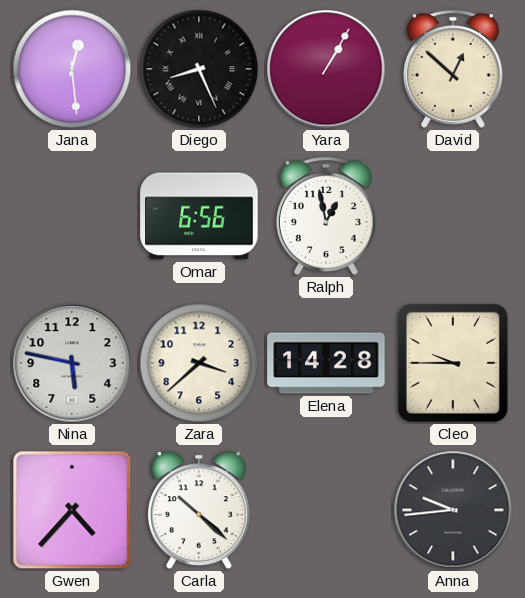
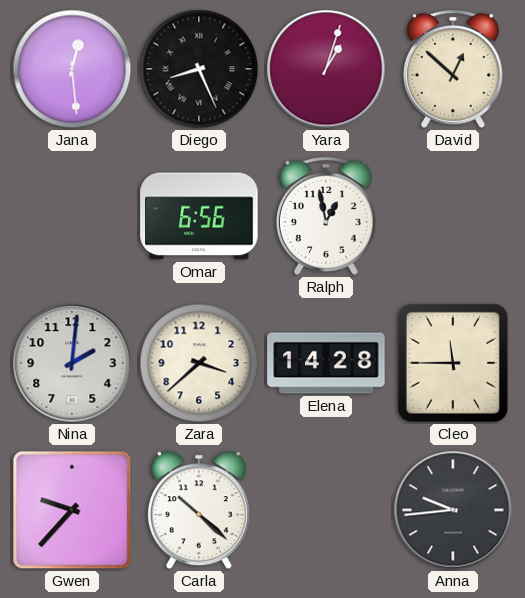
Yara: 1:05 -> 1:03 (326, 69)
Nina: 5:47 -> 2:01 (72, 363)
Cleo: 9:45 -> 11:45 (453, 363)
Gwen: 4:37 -> 9:37 (72, 510)
